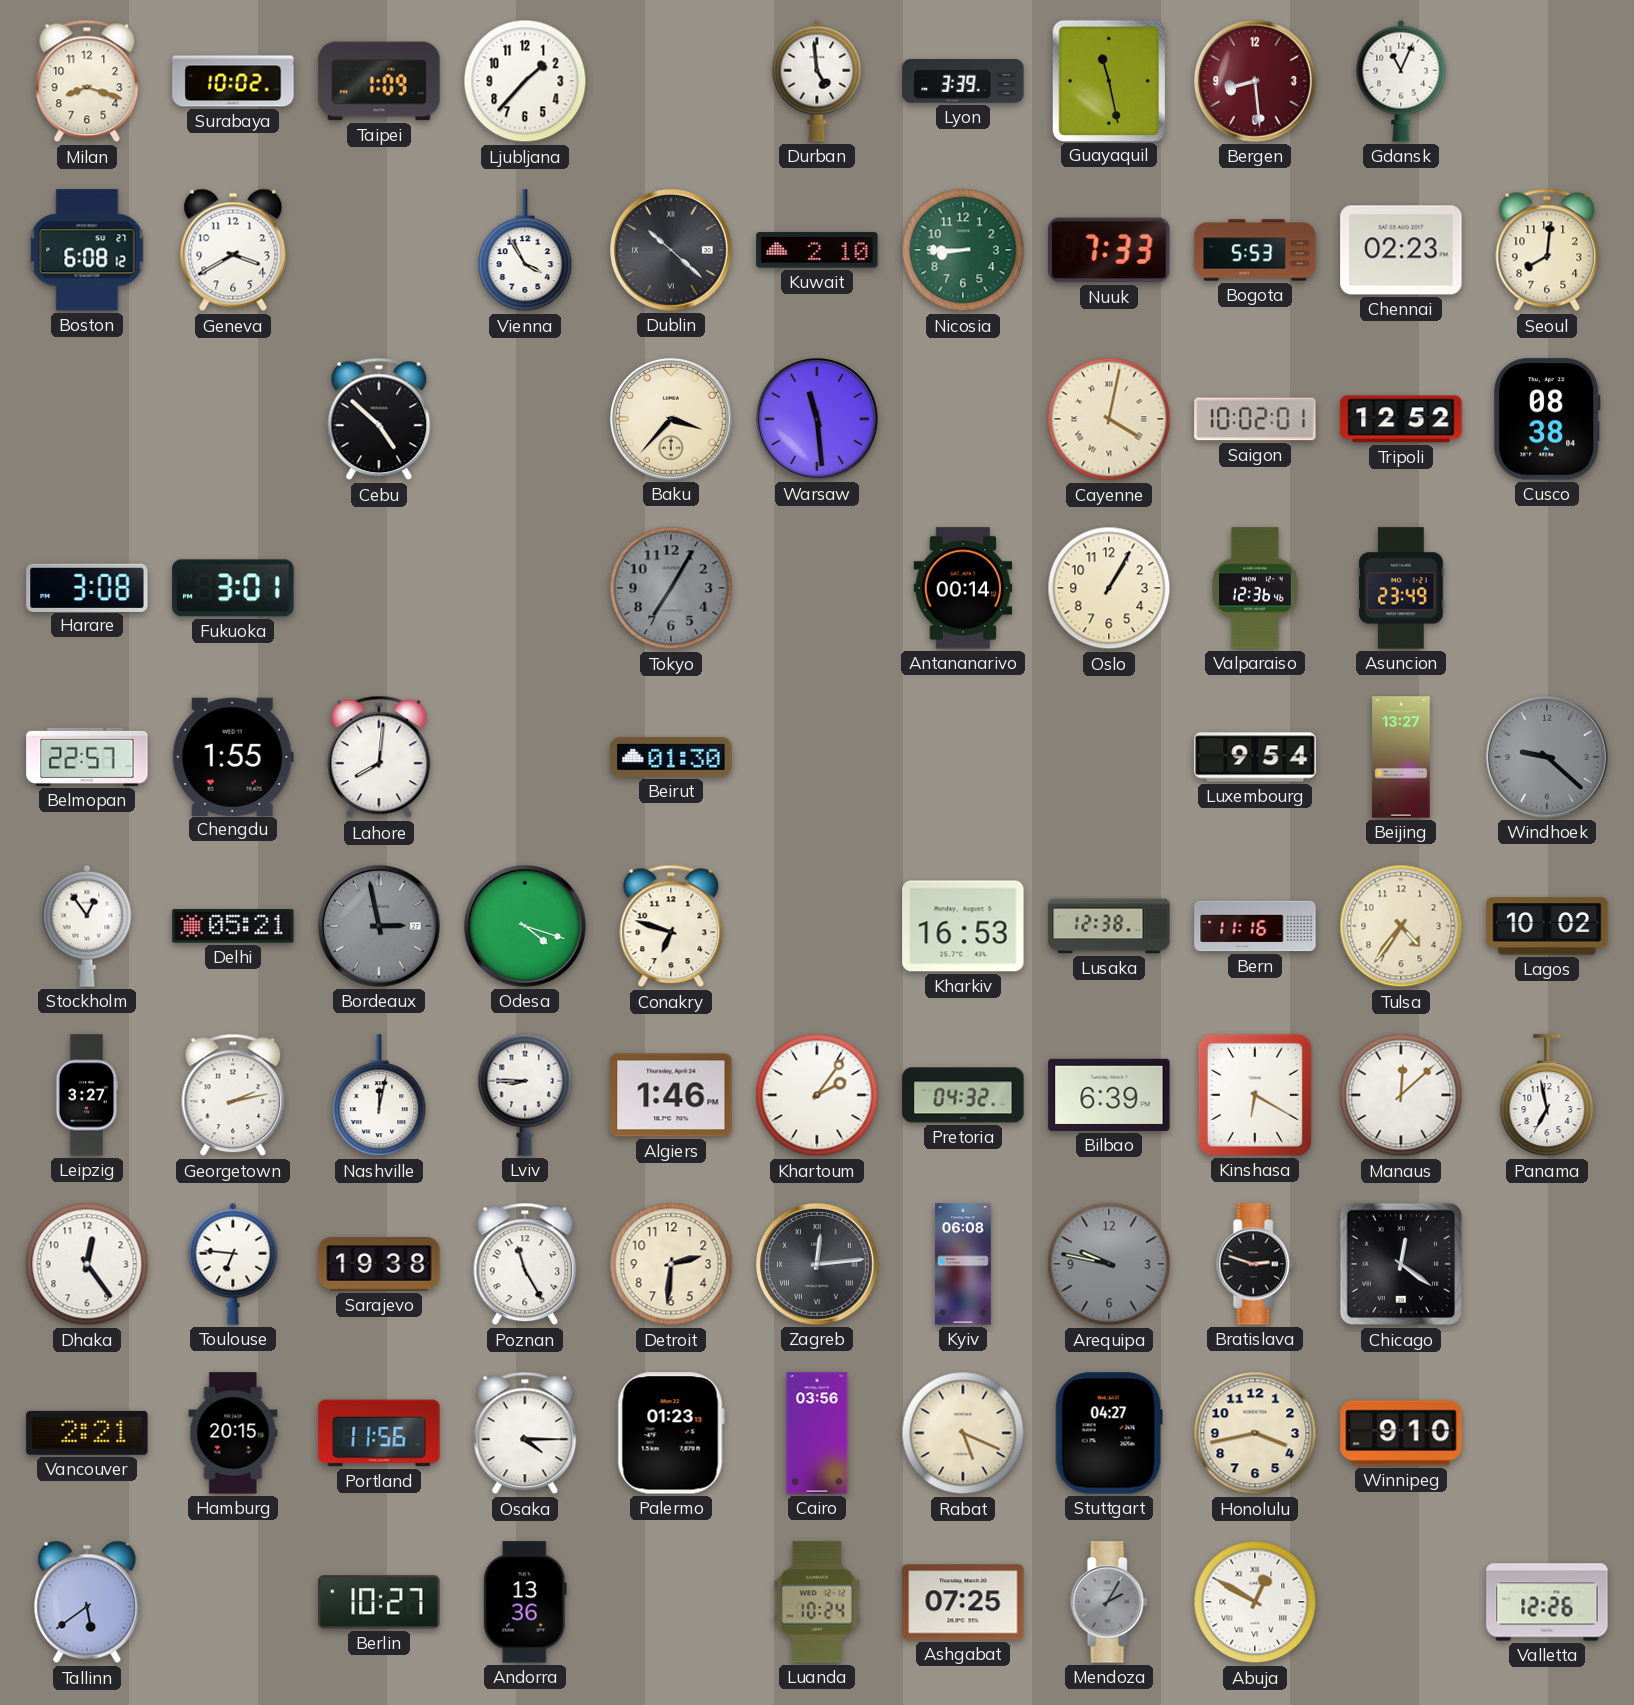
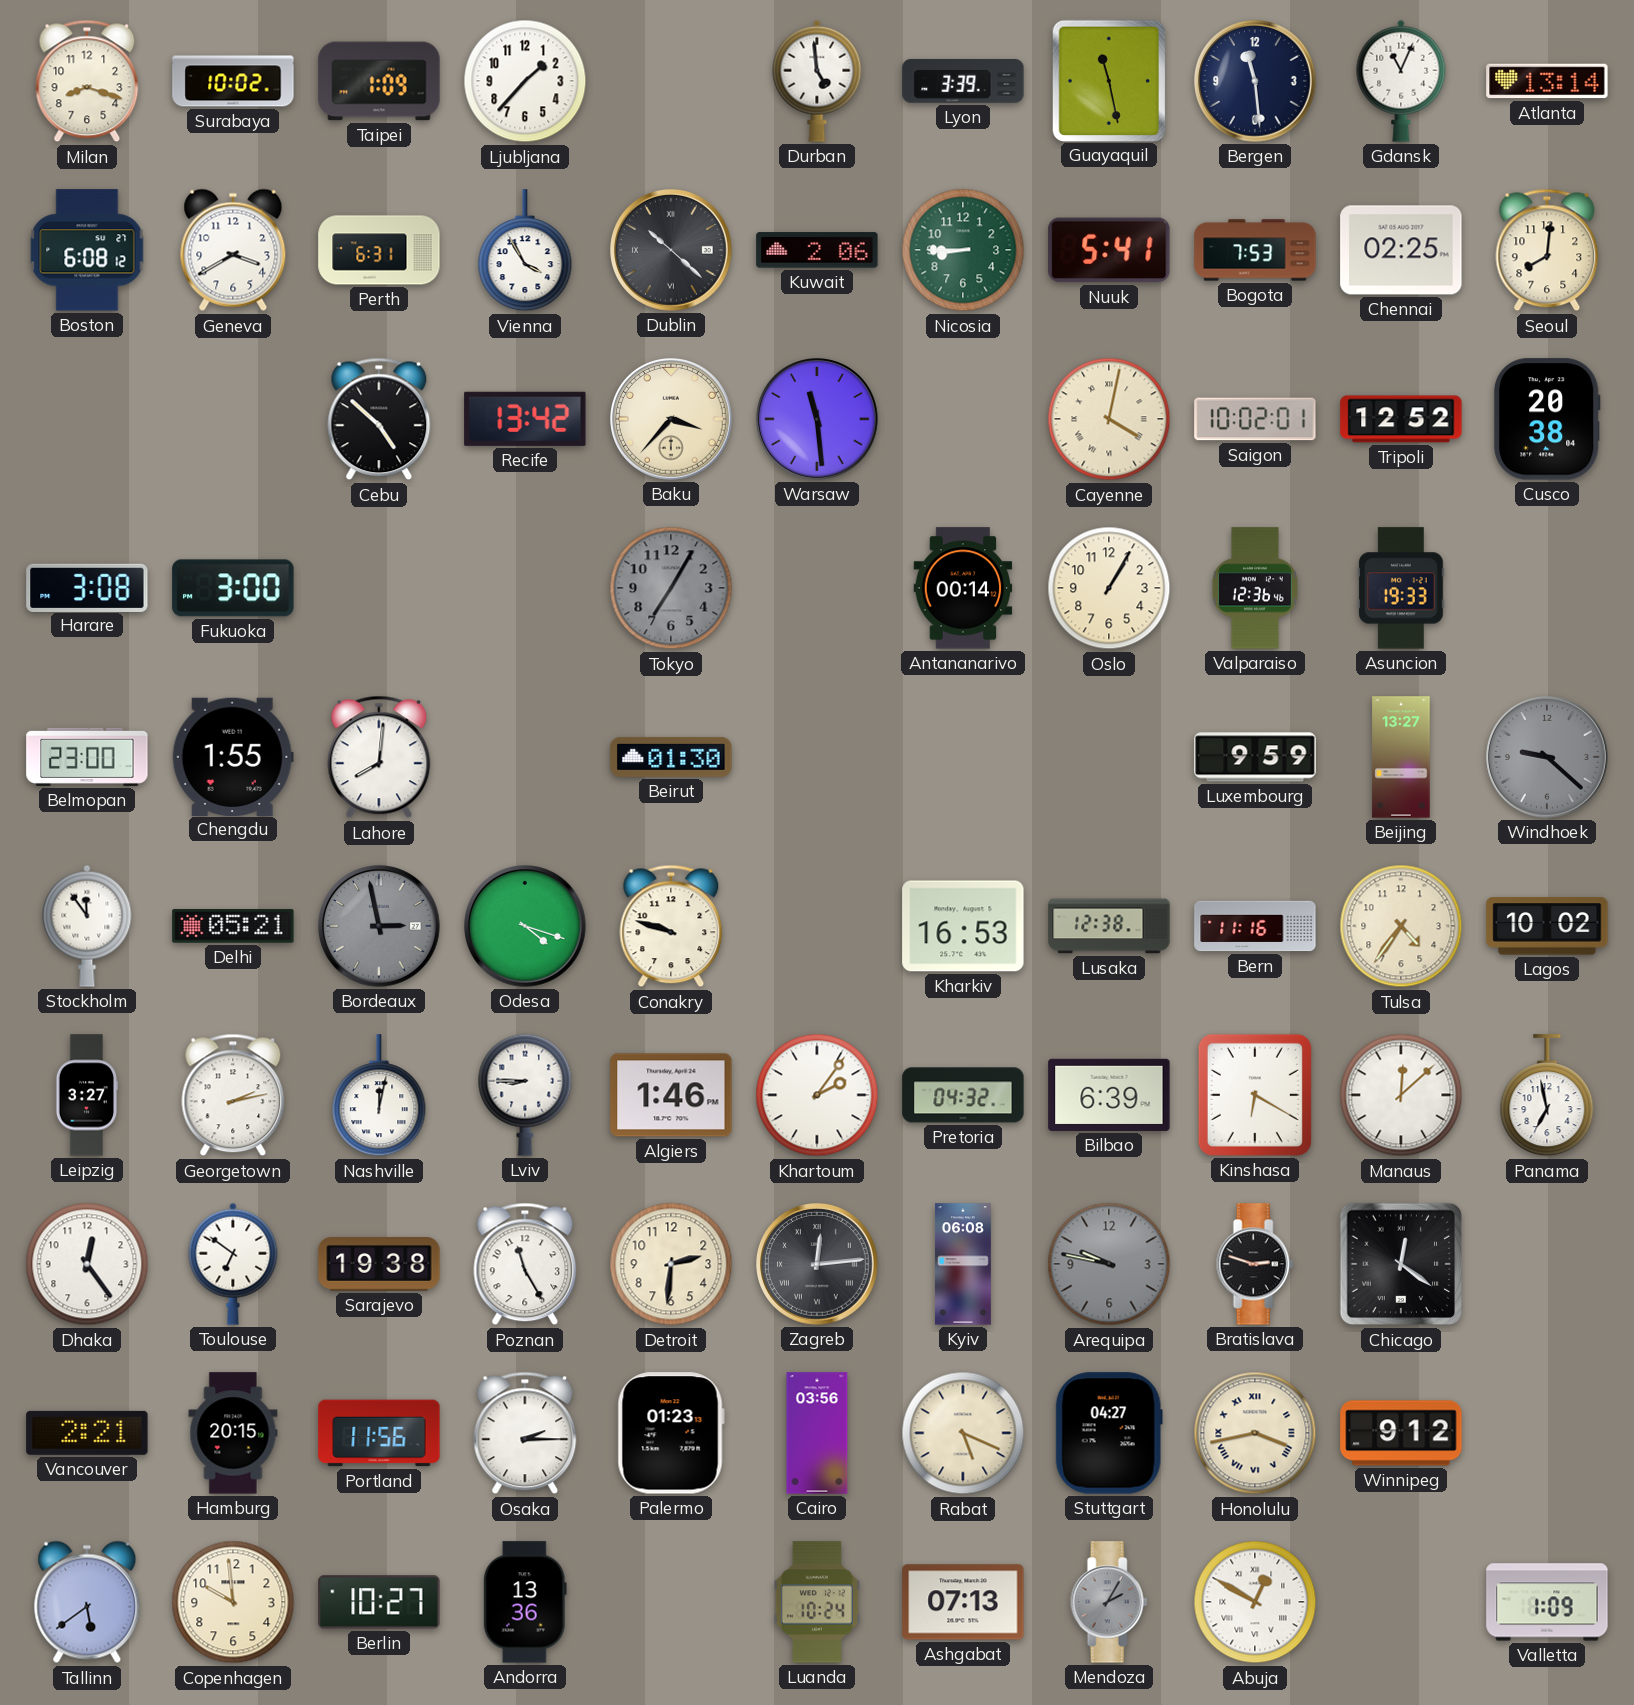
Bergen: 8:29 -> 11:29 (1256, 82)
Bergen dial: burgundy -> navy (1256, 82)
Atlanta: none -> 13:14 (1547, 81)
Perth: none -> 6:31 (379, 250)
Kuwait: 2:10 -> 2:06 (817, 250)
Nuuk: 7:33 -> 5:41 (1109, 250)
Bogota: 5:53 -> 7:53 (1255, 250)
Chennai: 02:23 -> 02:25 (1401, 250)
Recife: none -> 13:42 (525, 419)
Cusco: 08:38 -> 20:38 (1547, 419)
Fukuoka: 3:01 -> 3:00 (233, 588)
Asuncion: 23:49 -> 19:33 (1401, 588)
Belmopan: 22:57 -> 23:00 (87, 757)
Luxembourg: 9:54 -> 9:59 (1255, 757)
Stockholm: 12:54 -> 11:54 (87, 926)
Conakry: 6:48 -> 9:48 (671, 926)
Toulouse: 6:46 -> 6:51 (233, 1264)
Osaka: 4:15 -> 2:15 (525, 1433)
Honolulu numerals: Arabic -> Roman (1255, 1433)
Winnipeg: 9:10 -> 9:12 (1401, 1433)
Copenhagen: none -> 9:59 (233, 1602)
Ashgabat: 07:25 -> 07:13 (963, 1602)
Valletta: 12:26 -> 1:09 (1547, 1602)
